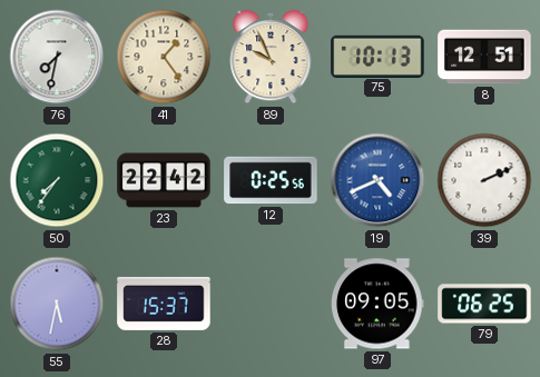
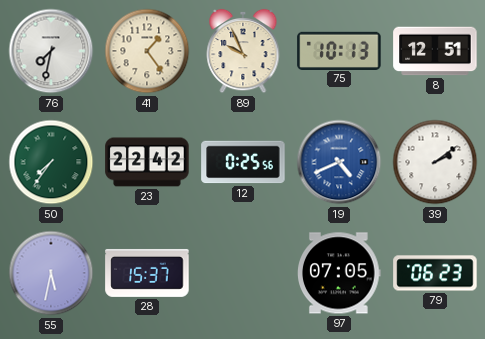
39: 2:11 -> 2:09 (435, 162)
97: 09:05 -> 07:05 (340, 273)
79: 06:25 -> 06:23 (435, 273)
